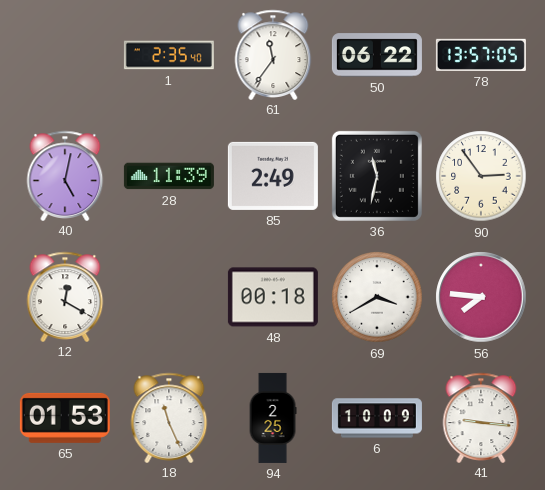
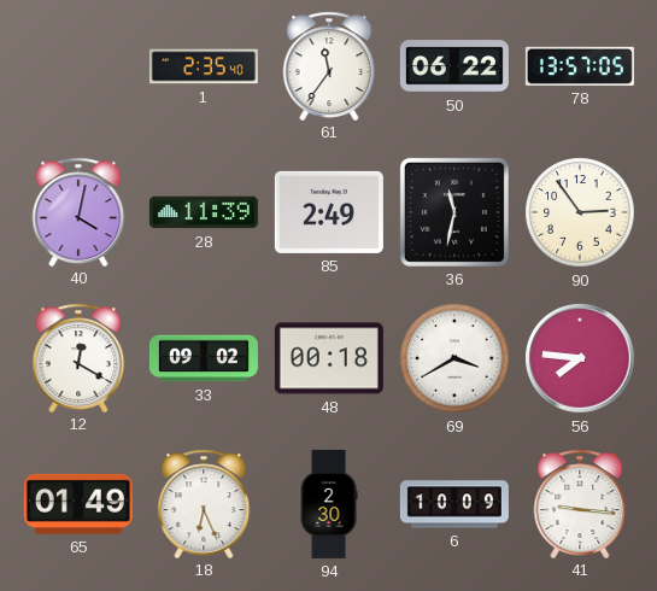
40: 5:02 -> 4:02 (78, 211)
33: none -> 09:02 (204, 358)
65: 01:53 -> 01:49 (78, 504)
18: 11:26 -> 6:26 (204, 503)
94: 2:25 -> 2:30 (329, 504)
